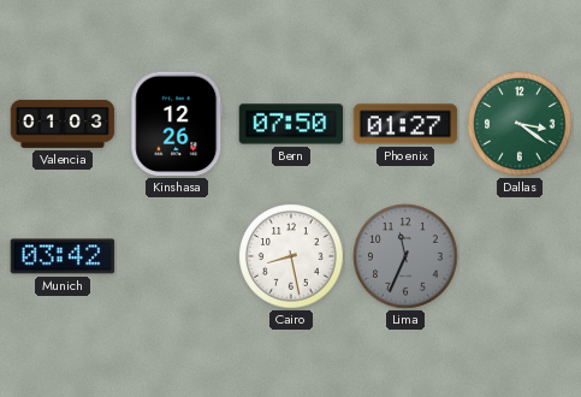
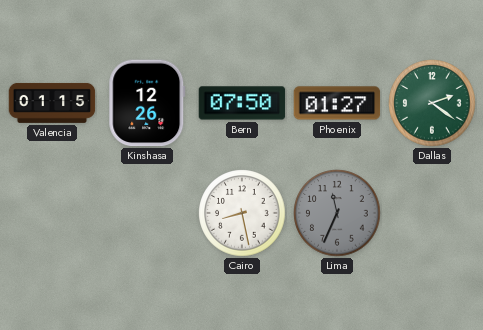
Valencia: 01:03 -> 01:15 (52, 103)
Dallas: 3:21 -> 2:21 (432, 103)
Munich: 03:42 -> none (63, 256)
